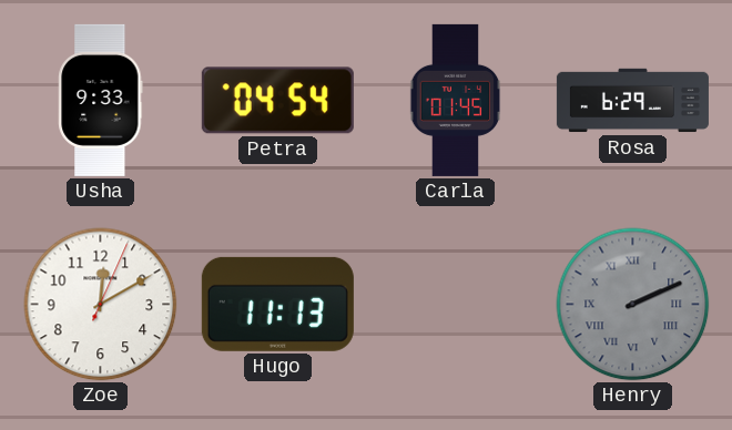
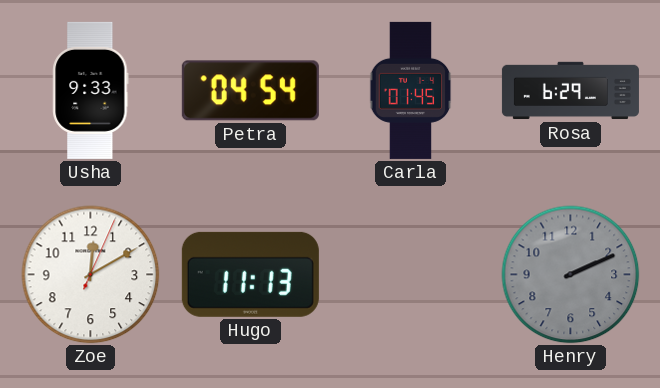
Henry numerals: Roman -> Arabic (571, 275)
